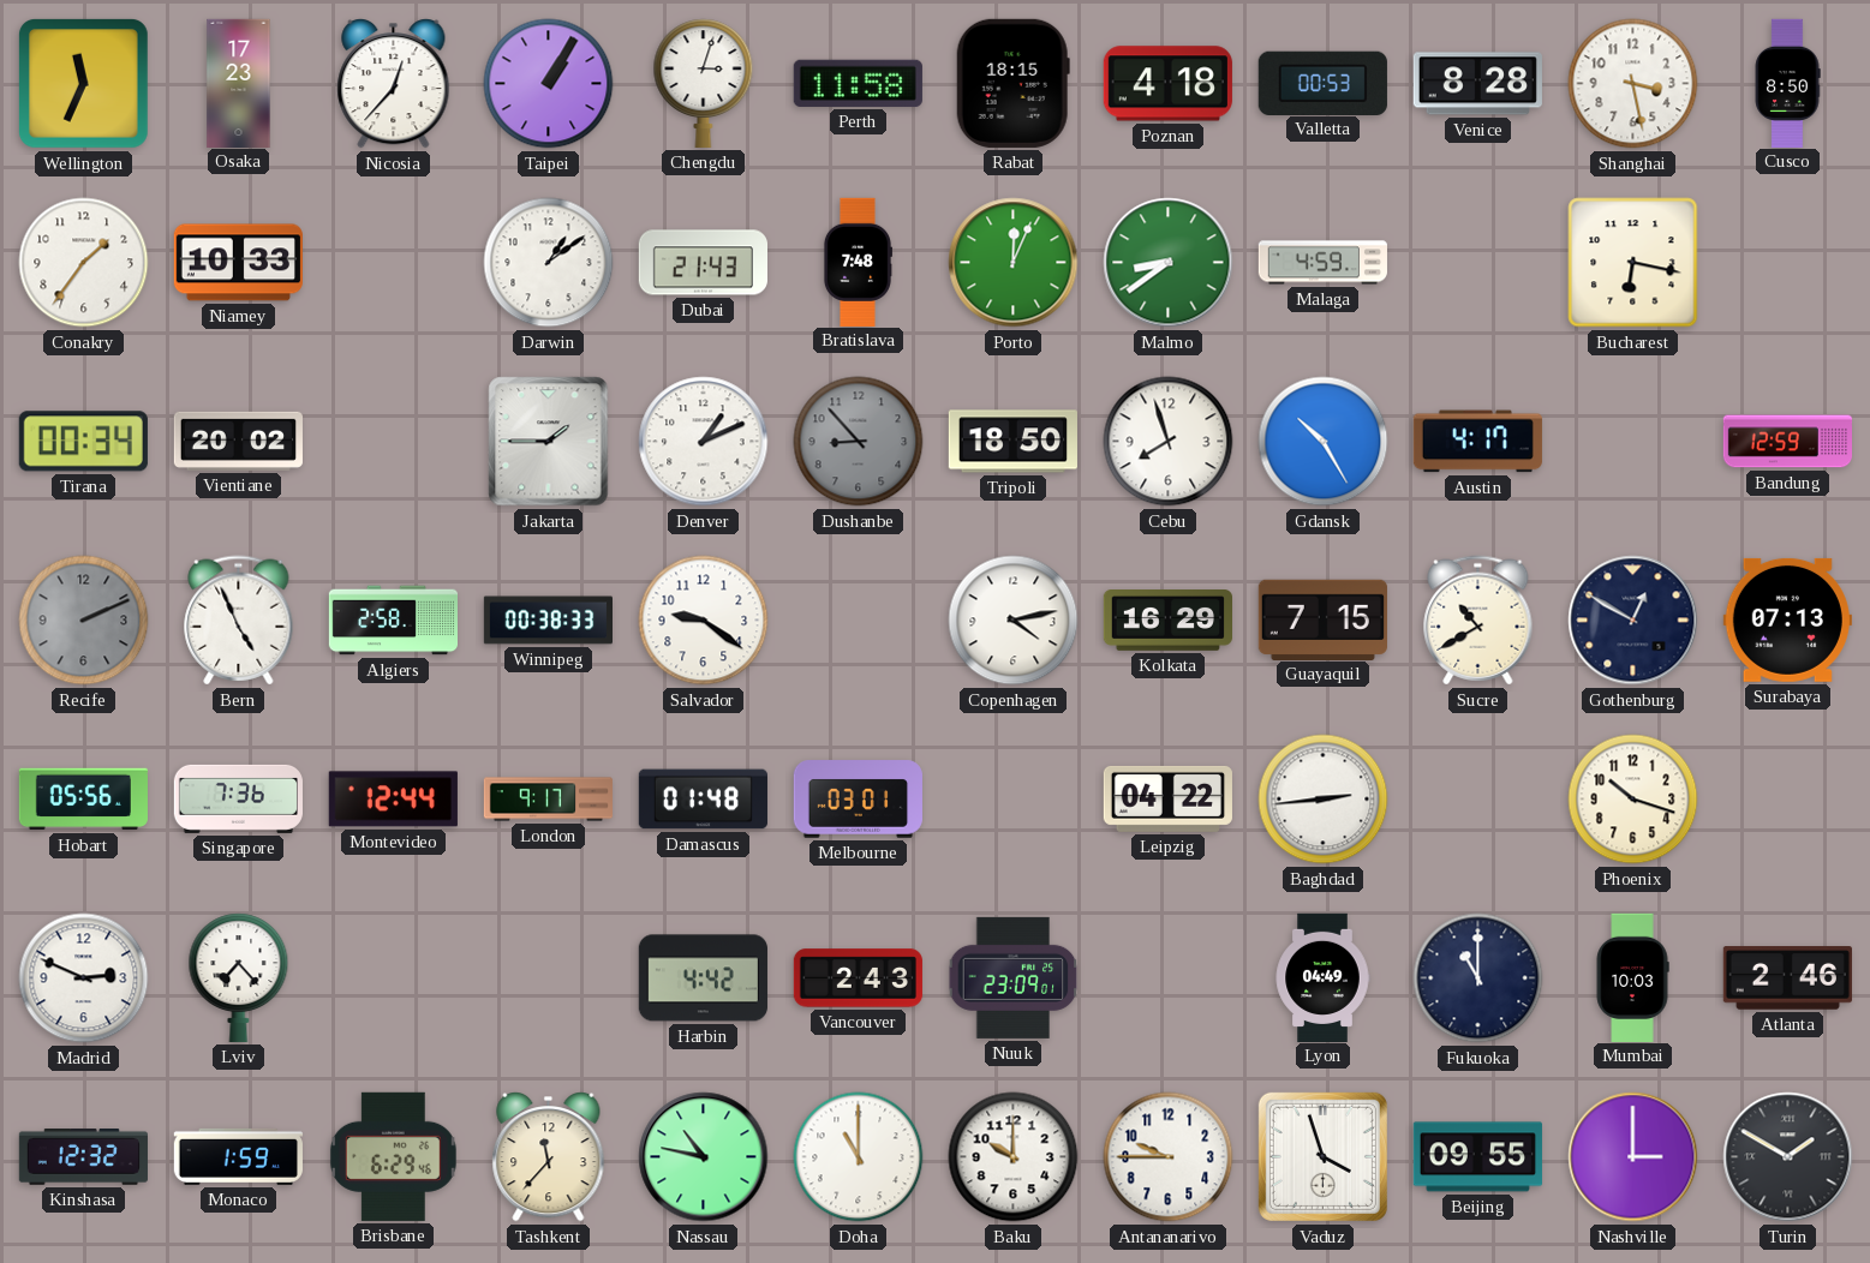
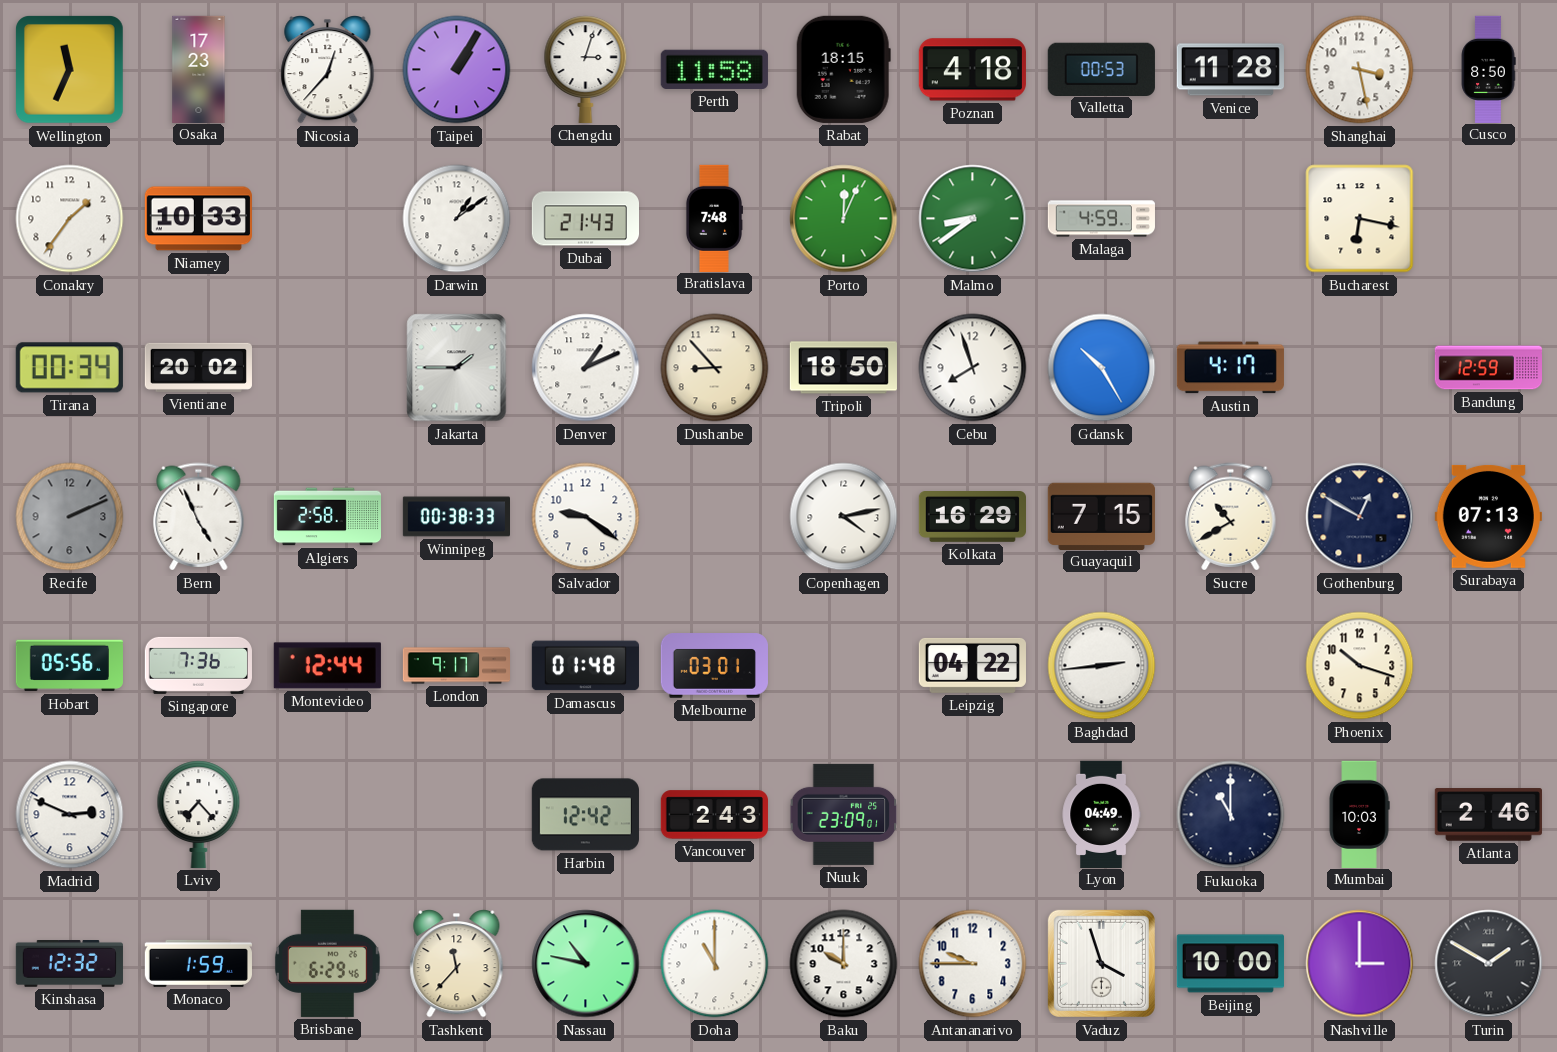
Venice: 8:28 -> 11:28 (1230, 70)
Dushanbe dial: grey -> cream (715, 368)
Harbin: 4:42 -> 12:42 (585, 815)
Beijing: 09:55 -> 10:00 (1230, 964)
